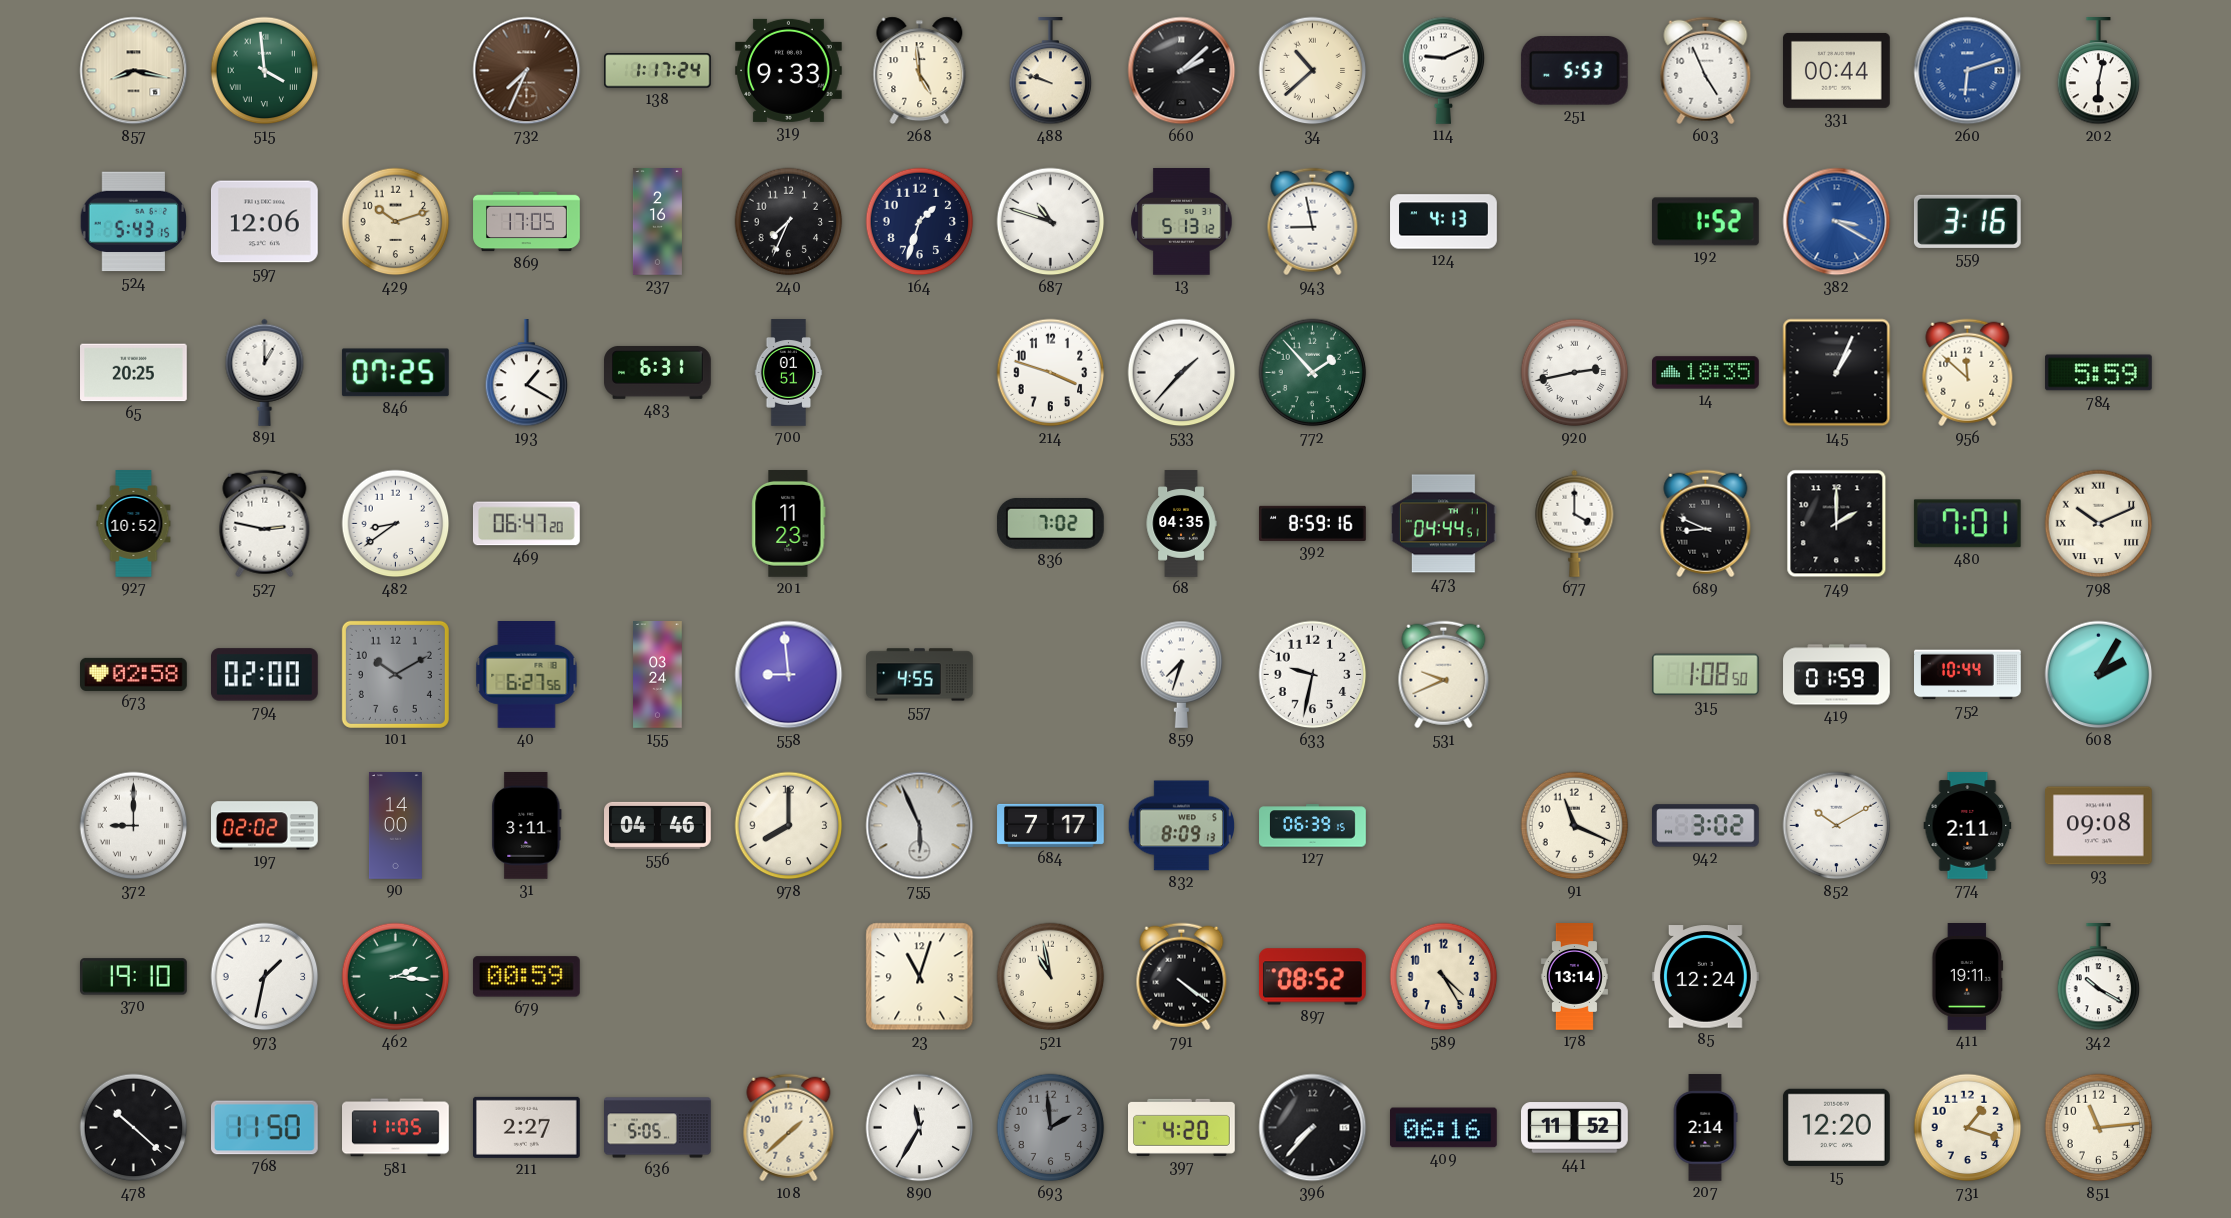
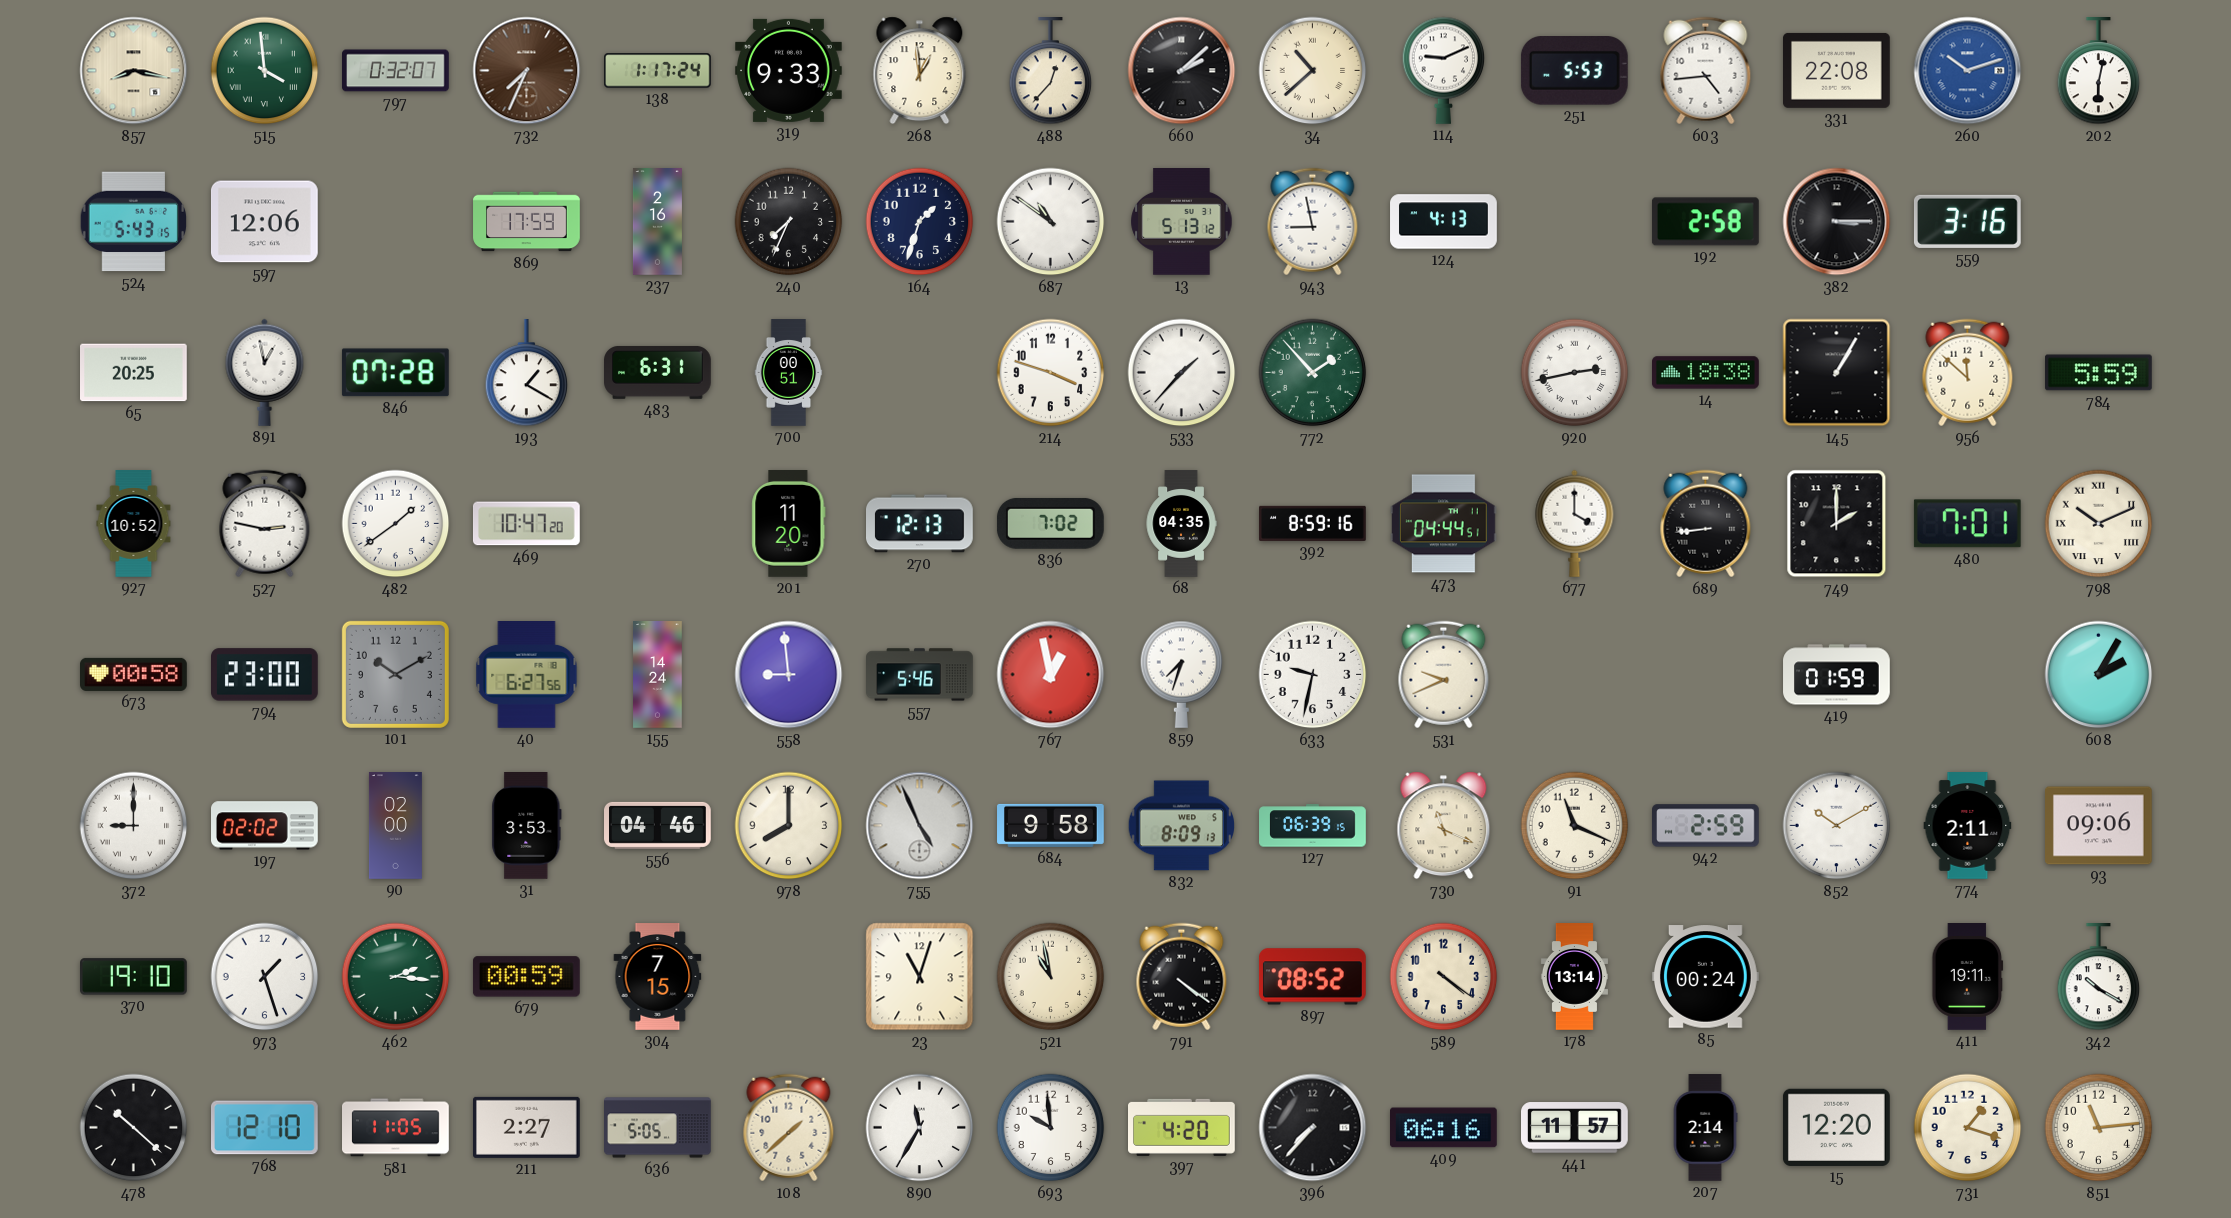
797: none -> 0:32 (396, 71)
268: 4:59 -> 12:59 (920, 71)
488: 9:48 -> 12:37 (1051, 72)
603: 4:56 -> 4:44 (1706, 71)
331: 00:44 -> 22:08 (1837, 70)
260: 6:12 -> 10:12 (1968, 71)
429: 10:12 -> none (396, 222)
869: 17:05 -> 17:59 (527, 222)
687: 10:48 -> 10:51 (1051, 222)
192: 1:52 -> 2:58 (1705, 222)
382: 3:20 -> 3:15 (1837, 222)
382 dial: blue -> black (1837, 222)
891: 1:00 -> 12:58 (265, 372)
846: 07:25 -> 07:28 (395, 373)
700: 01:51 -> 00:51 (789, 373)
14: 18:35 -> 18:38 (1706, 373)
145: 1:04 -> 1:05 (1837, 373)
482: 8:39 -> 1:39 (396, 524)
469: 06:47 -> 10:47 (526, 524)
201: 11:23 -> 11:20 (789, 524)
270: none -> 12:13 (920, 524)
689: 8:49 -> 8:44 (1706, 524)
673: 02:58 -> 00:58 (134, 674)
794: 02:00 -> 23:00 (265, 675)
155: 03:24 -> 14:24 (658, 675)
557: 4:55 -> 5:46 (920, 675)
767: none -> 12:58 (1051, 675)
315: 1:08 -> none (1705, 675)
752: 10:44 -> none (1968, 675)
90: 14:00 -> 02:00 (395, 826)
31: 3:11 -> 3:53 (527, 826)
755: 5:56 -> 4:56 (920, 826)
684: 7:17 -> 9:58 (1051, 825)
730: none -> 11:19 (1444, 826)
942: 3:02 -> 2:59 (1706, 826)
93: 09:08 -> 09:06 (2099, 826)
973: 1:32 -> 1:27 (265, 977)
304: none -> 7:15 (658, 977)
589: 4:25 -> 4:21 (1444, 977)
85: 12:24 -> 00:24 (1706, 977)
768: 11:50 -> 12:10 (265, 1128)
693: 1:59 -> 9:59 (1051, 1128)
693 dial: grey -> white (1051, 1128)
441: 11:52 -> 11:57 (1575, 1128)
